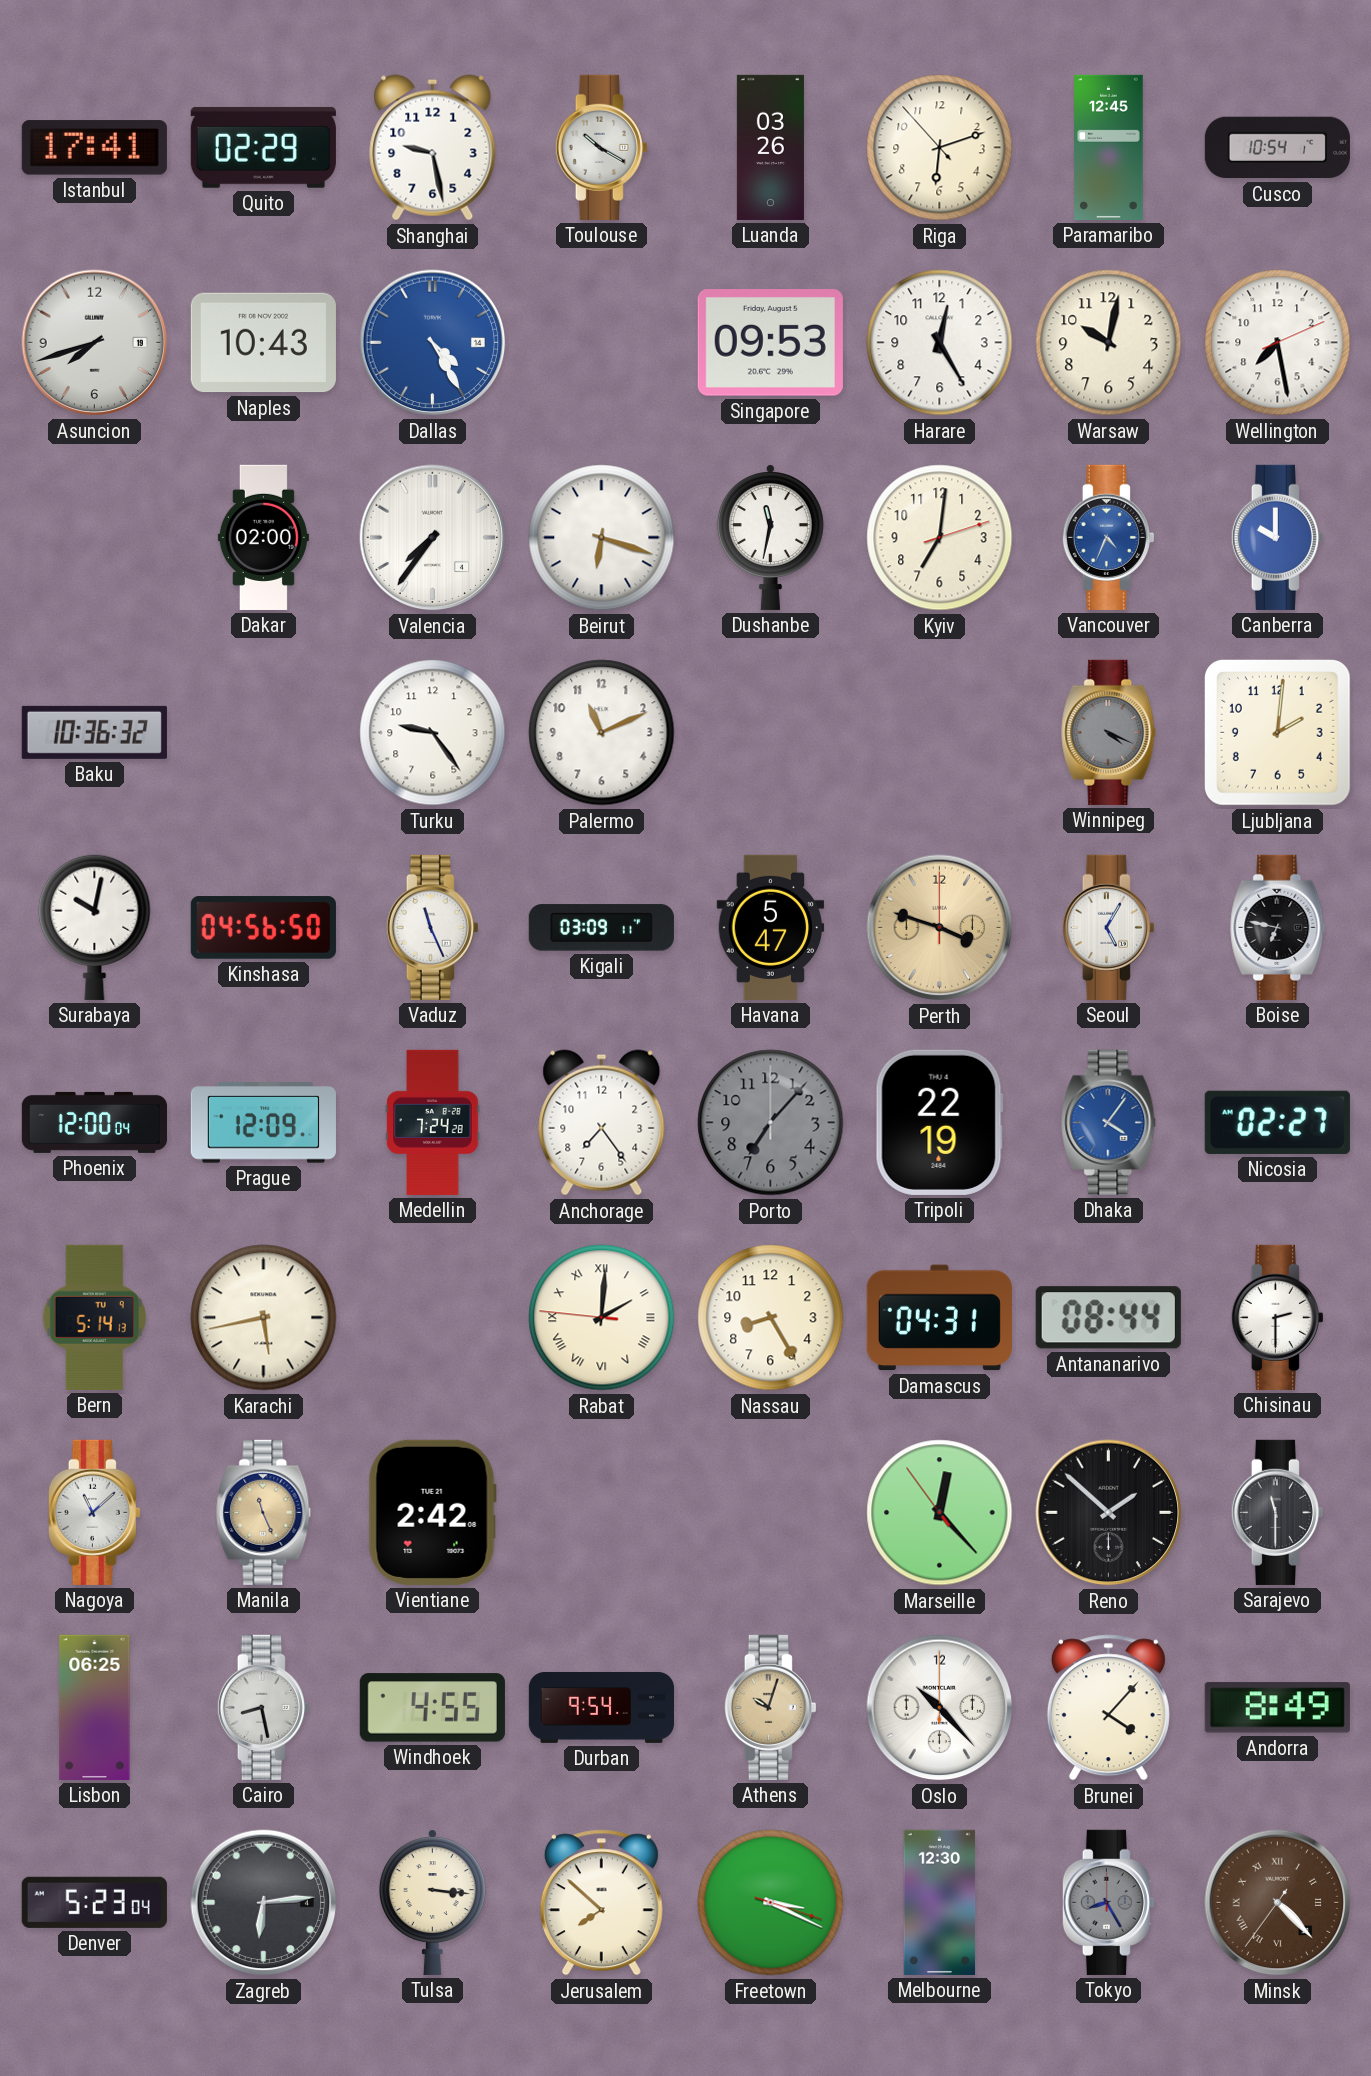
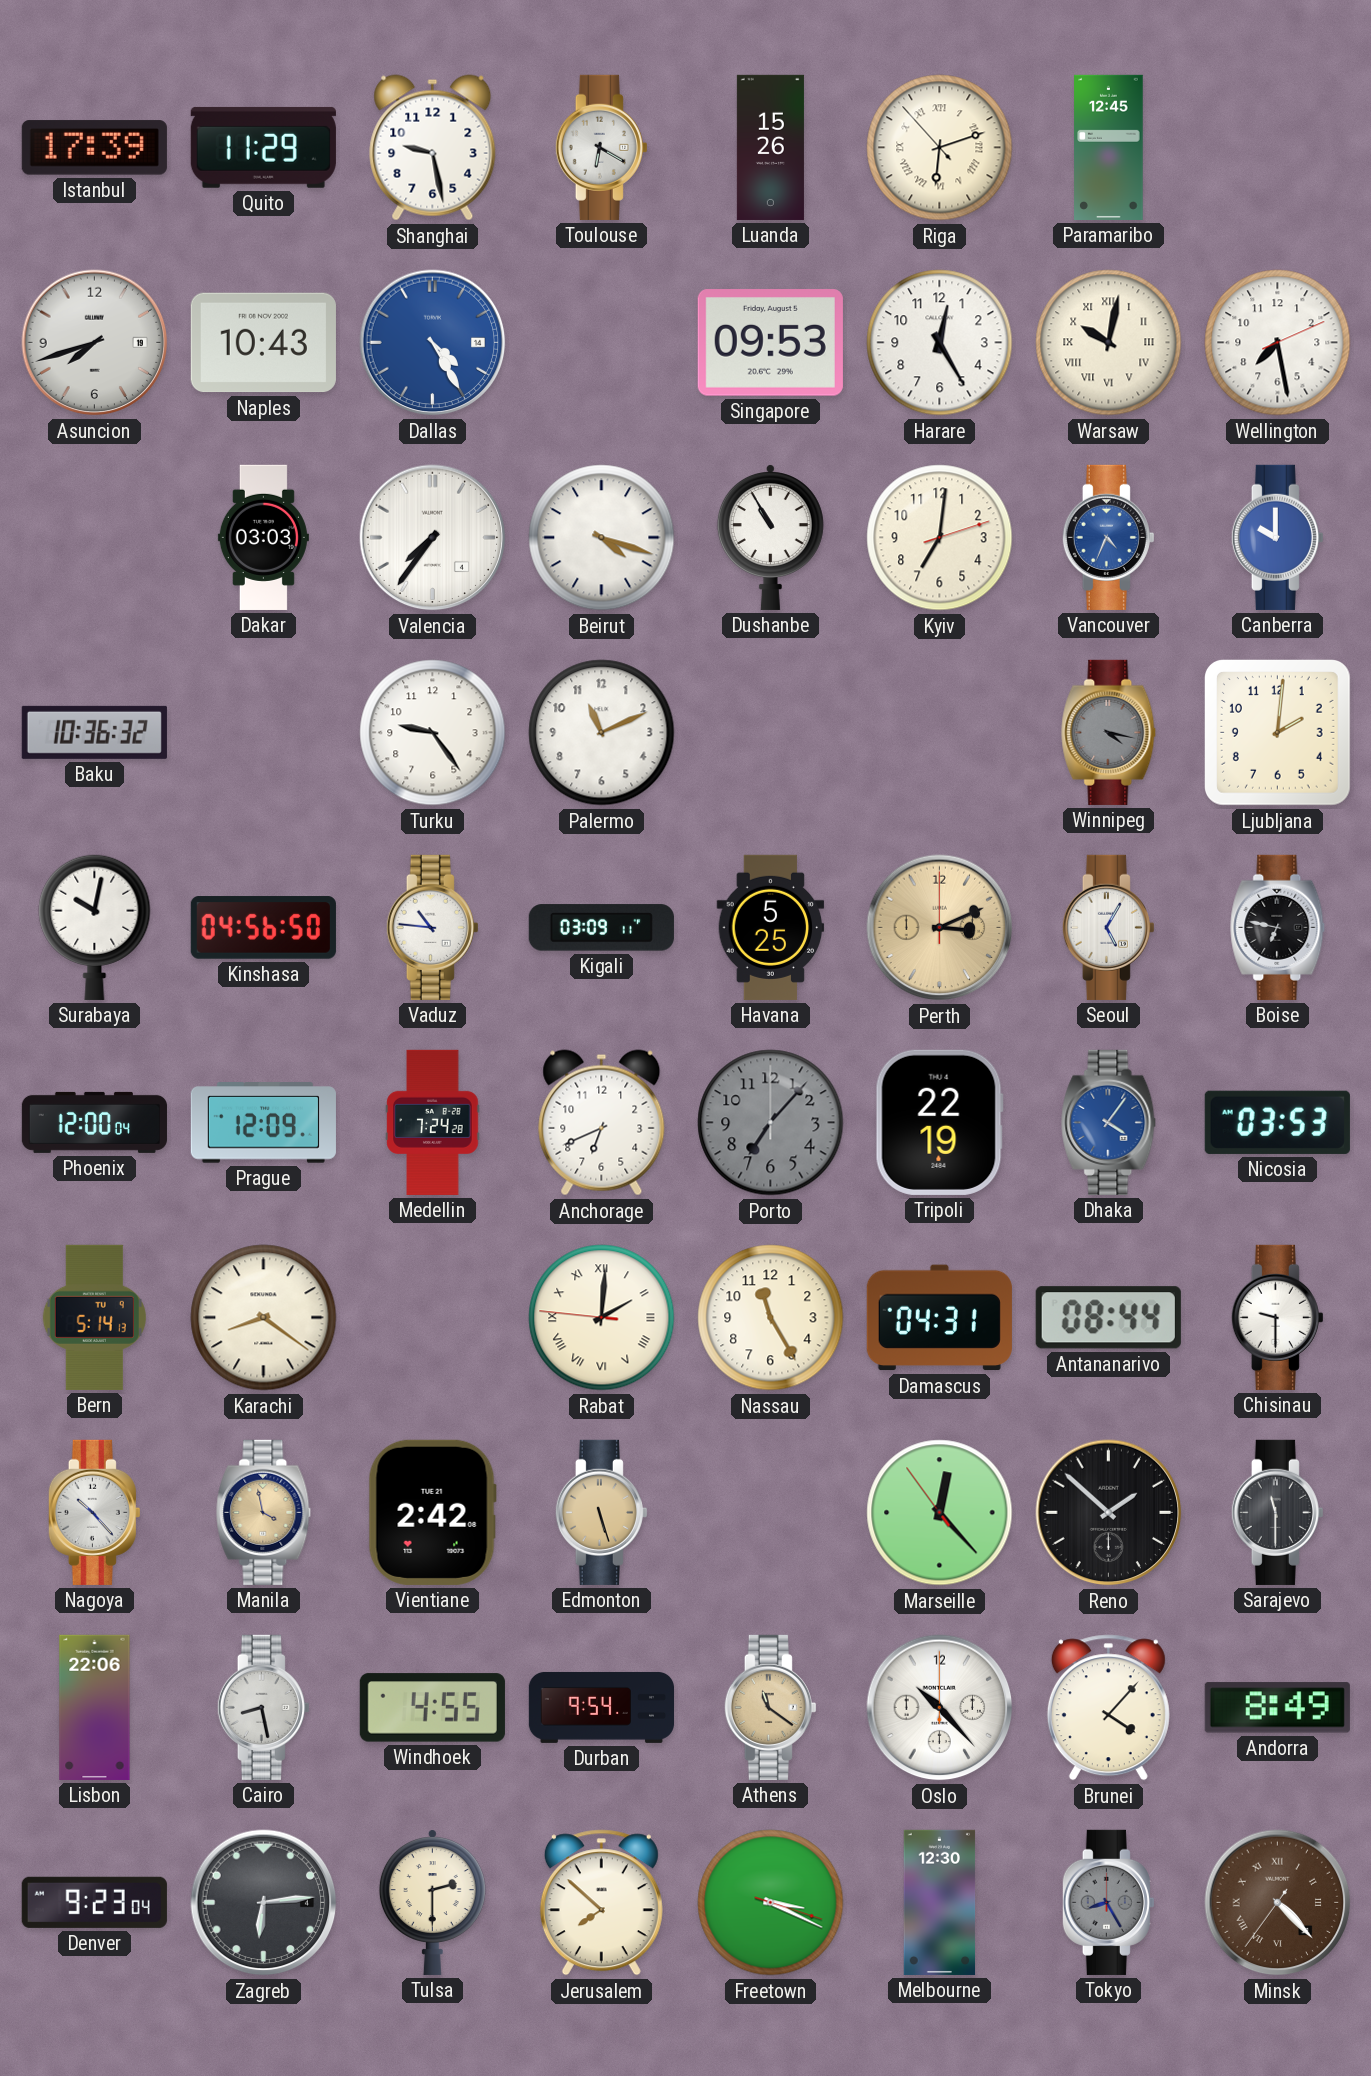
Istanbul: 17:41 -> 17:39 (94, 148)
Quito: 02:29 -> 11:29 (263, 147)
Toulouse: 10:20 -> 6:20 (601, 147)
Luanda: 03:26 -> 15:26 (770, 147)
Riga numerals: Arabic -> Roman (940, 148)
Cusco: 10:54 -> none (1277, 148)
Warsaw numerals: Arabic -> Roman (1109, 343)
Dakar: 02:00 -> 03:03 (263, 537)
Beirut: 6:18 -> 4:18 (602, 538)
Dushanbe: 11:32 -> 10:55 (770, 537)
Winnipeg: 4:19 -> 4:17 (1109, 732)
Vaduz: 11:26 -> 10:46 (432, 927)
Havana: 5:47 -> 5:25 (771, 927)
Perth: 3:48 -> 3:11 (940, 928)
Anchorage: 7:24 -> 6:41 (602, 1123)
Nicosia: 02:27 -> 03:53 (1277, 1122)
Karachi: 5:43 -> 8:21 (264, 1318)
Nassau: 8:25 -> 11:25 (771, 1318)
Chisinau: 2:30 -> 9:30 (1277, 1317)
Nagoya: 11:08 -> 10:23 (94, 1512)
Manila: 11:26 -> 3:58 (264, 1512)
Edmonton: none -> 5:27 (601, 1512)
Lisbon: 06:25 -> 22:06 (95, 1707)
Athens: 10:03 -> 11:21 (770, 1707)
Denver: 5:23 -> 9:23 (94, 1902)
Tulsa: 3:16 -> 2:30 (432, 1902)
